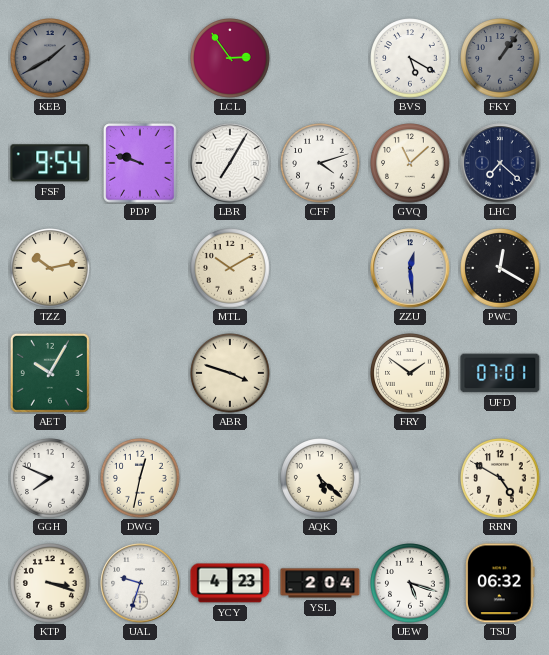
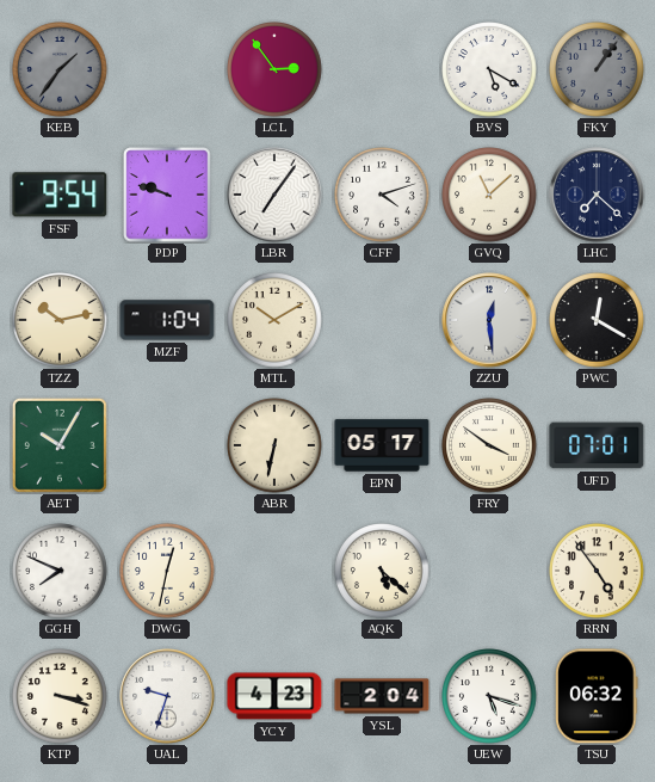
KEB: 1:40 -> 1:36 (60, 69)
LBR: 7:05 -> 7:06 (274, 195)
MZF: none -> 1:04 (167, 320)
ABR: 3:48 -> 6:32 (274, 445)
EPN: none -> 05:17 (382, 445)
FRY: 1:51 -> 3:51 (489, 445)
RRN: 4:50 -> 4:54 (597, 571)
